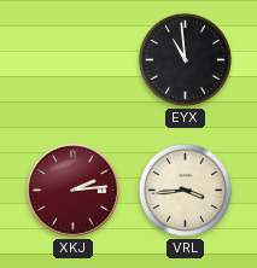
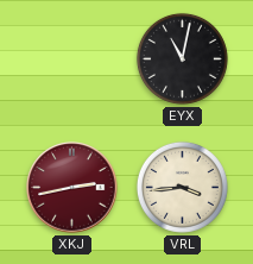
EYX: 10:59 -> 11:02 (182, 58)
XKJ: 2:14 -> 2:43 (72, 188)
